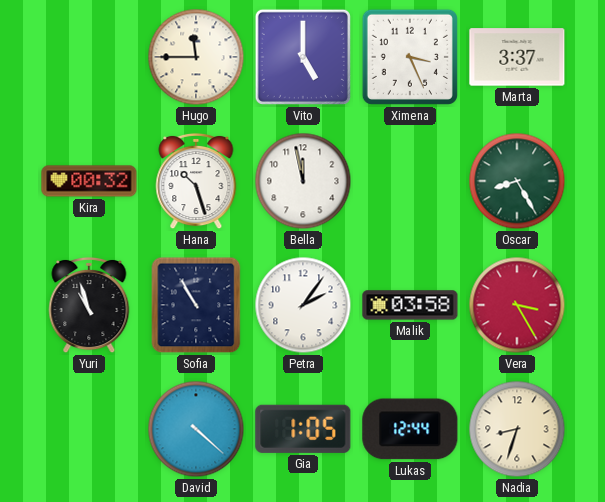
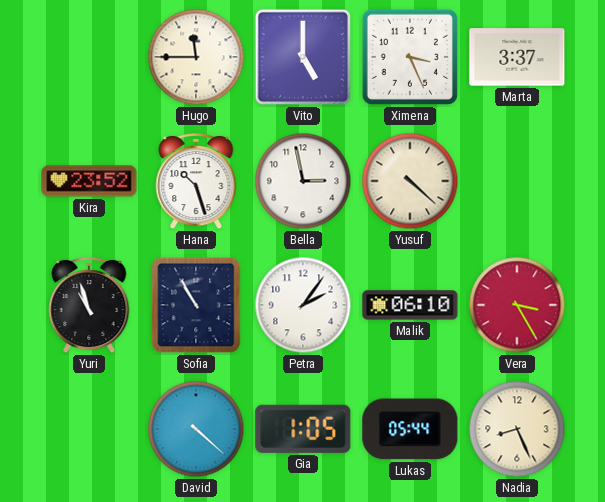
Kira: 00:32 -> 23:52 (89, 181)
Bella: 11:58 -> 2:58 (303, 181)
Yusuf: none -> 4:22 (410, 181)
Oscar: 8:25 -> none (517, 181)
Malik: 03:58 -> 06:10 (410, 305)
Lukas: 12:44 -> 05:44 (410, 429)
Nadia: 8:33 -> 8:26 (517, 429)
